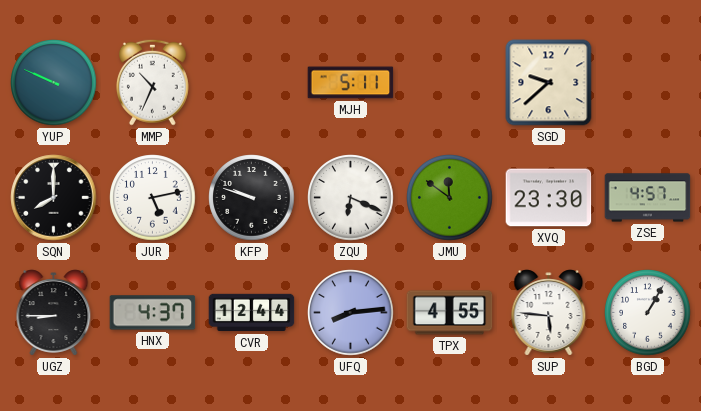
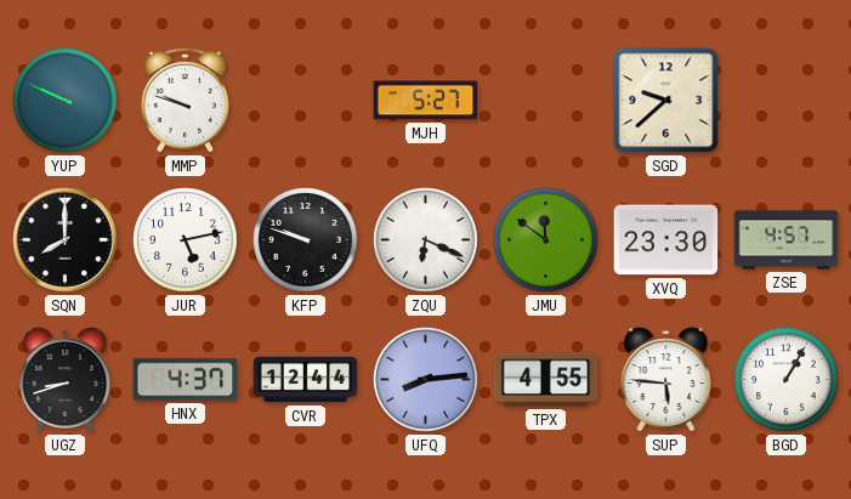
MMP: 10:34 -> 9:48 (185, 100)
MJH: 5:11 -> 5:27 (426, 101)
UGZ: 8:45 -> 8:42 (66, 380)
